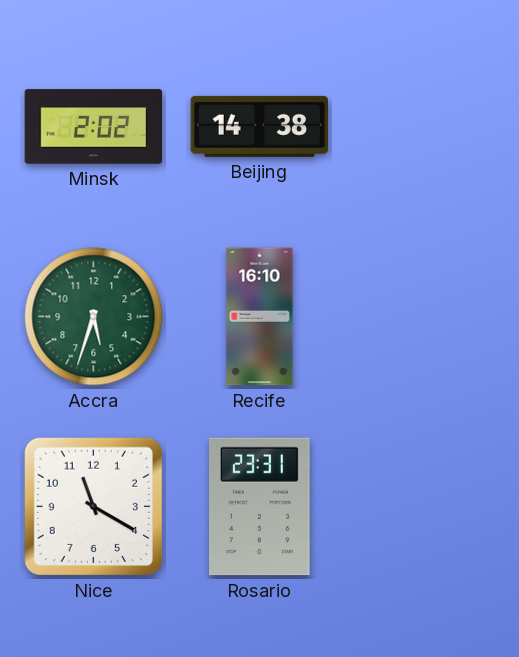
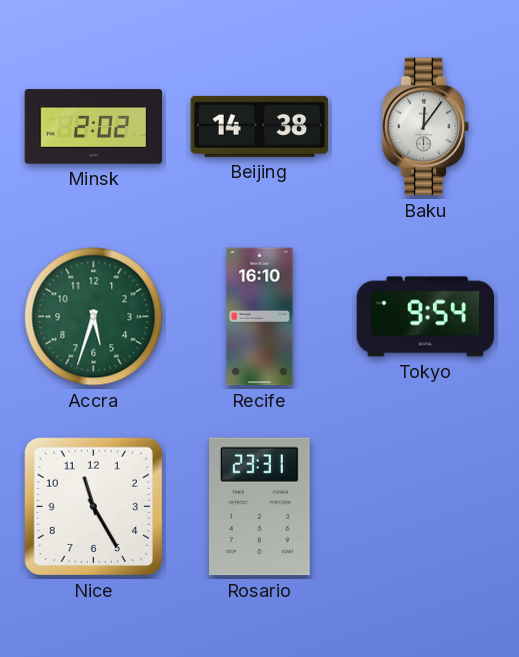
Baku: none -> 12:06 (426, 127)
Tokyo: none -> 9:54 (426, 317)
Nice: 11:20 -> 11:25 (93, 506)
